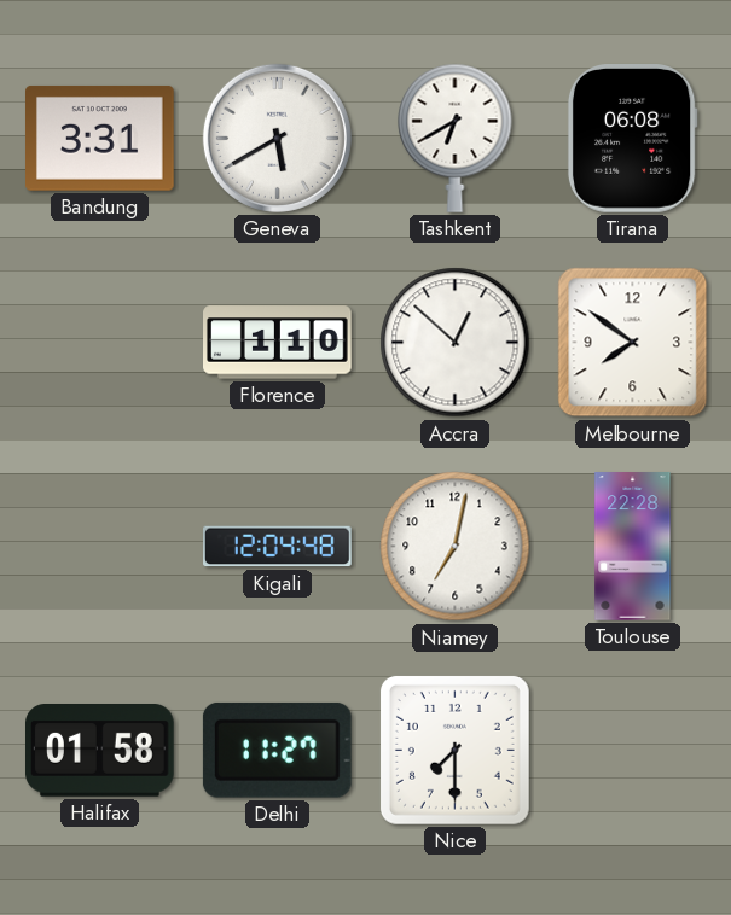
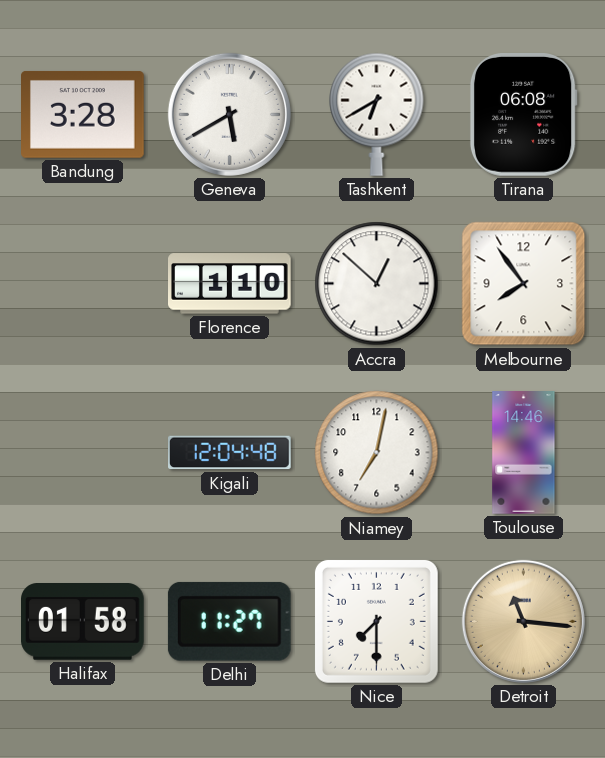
Bandung: 3:31 -> 3:28 (83, 114)
Melbourne: 7:51 -> 7:54 (524, 284)
Toulouse: 22:28 -> 14:46 (524, 453)
Detroit: none -> 11:16 (523, 621)
